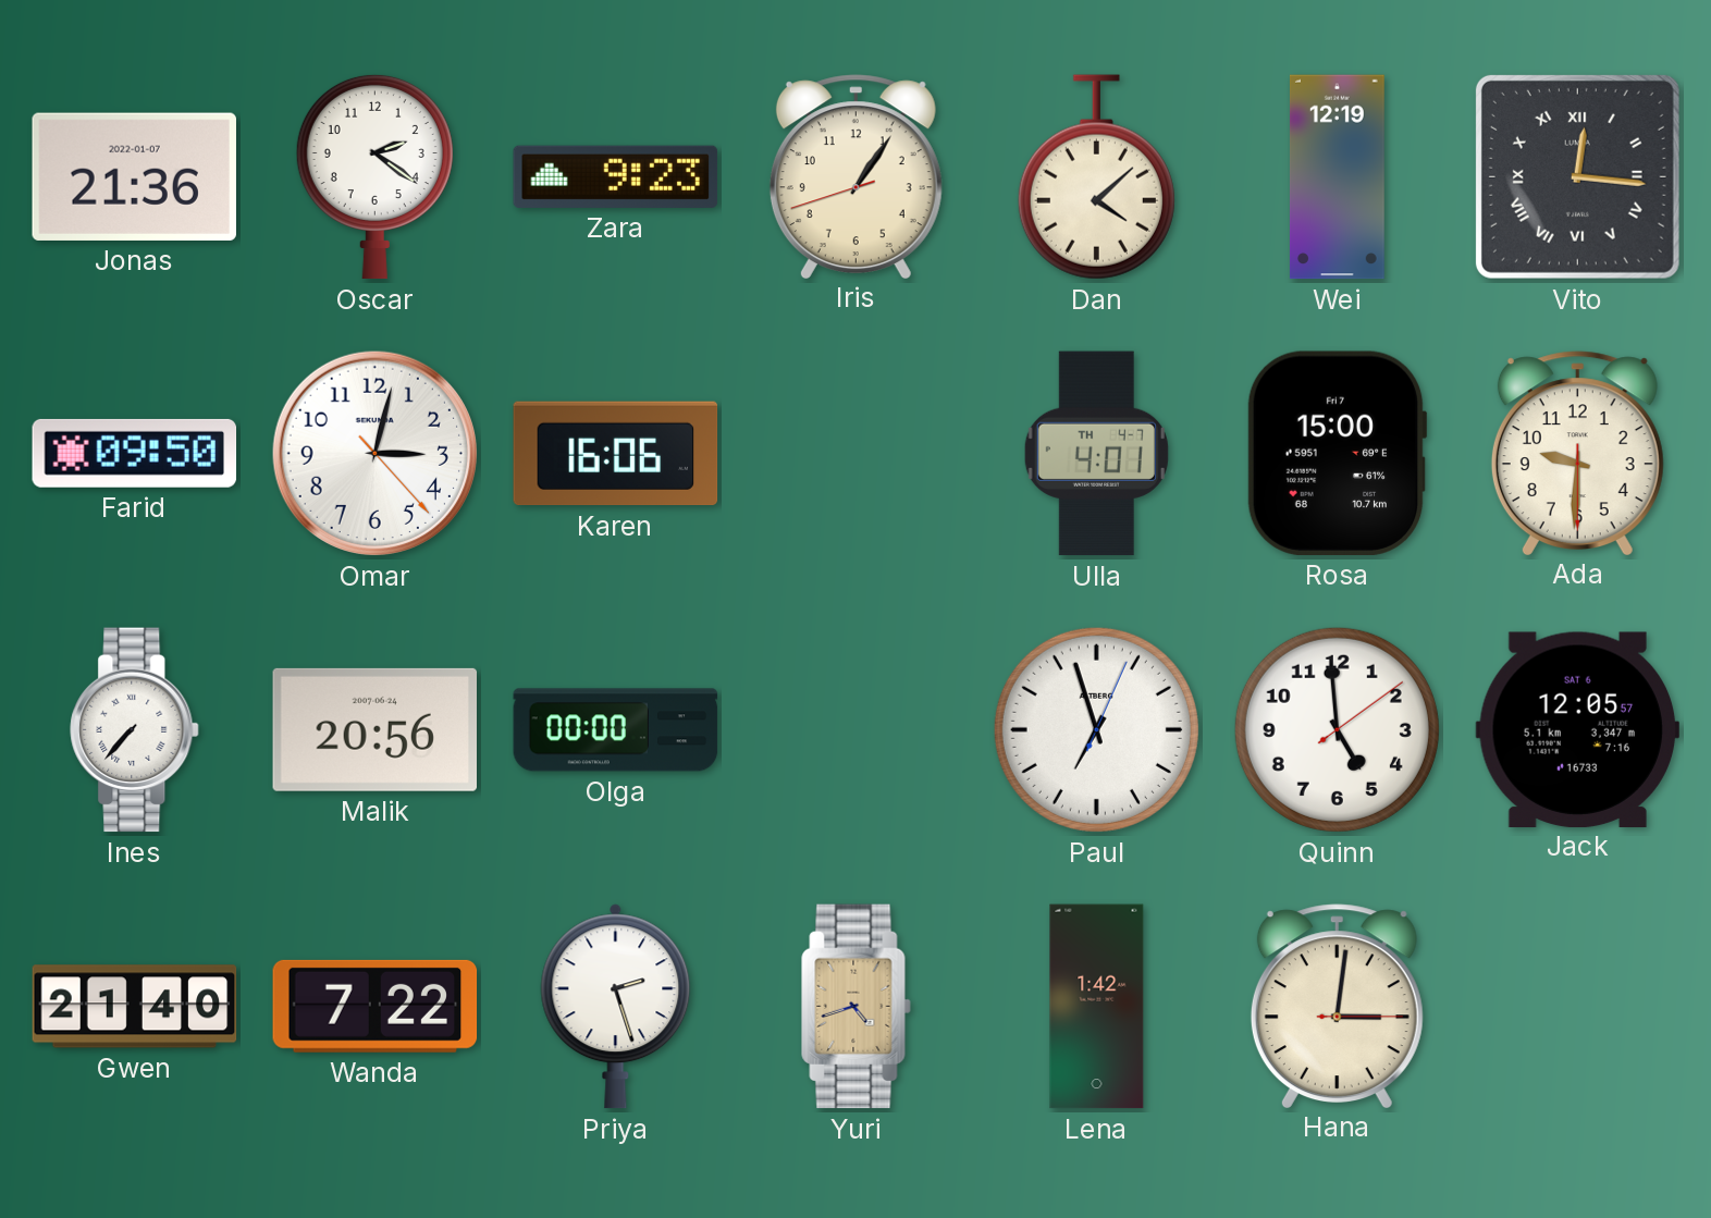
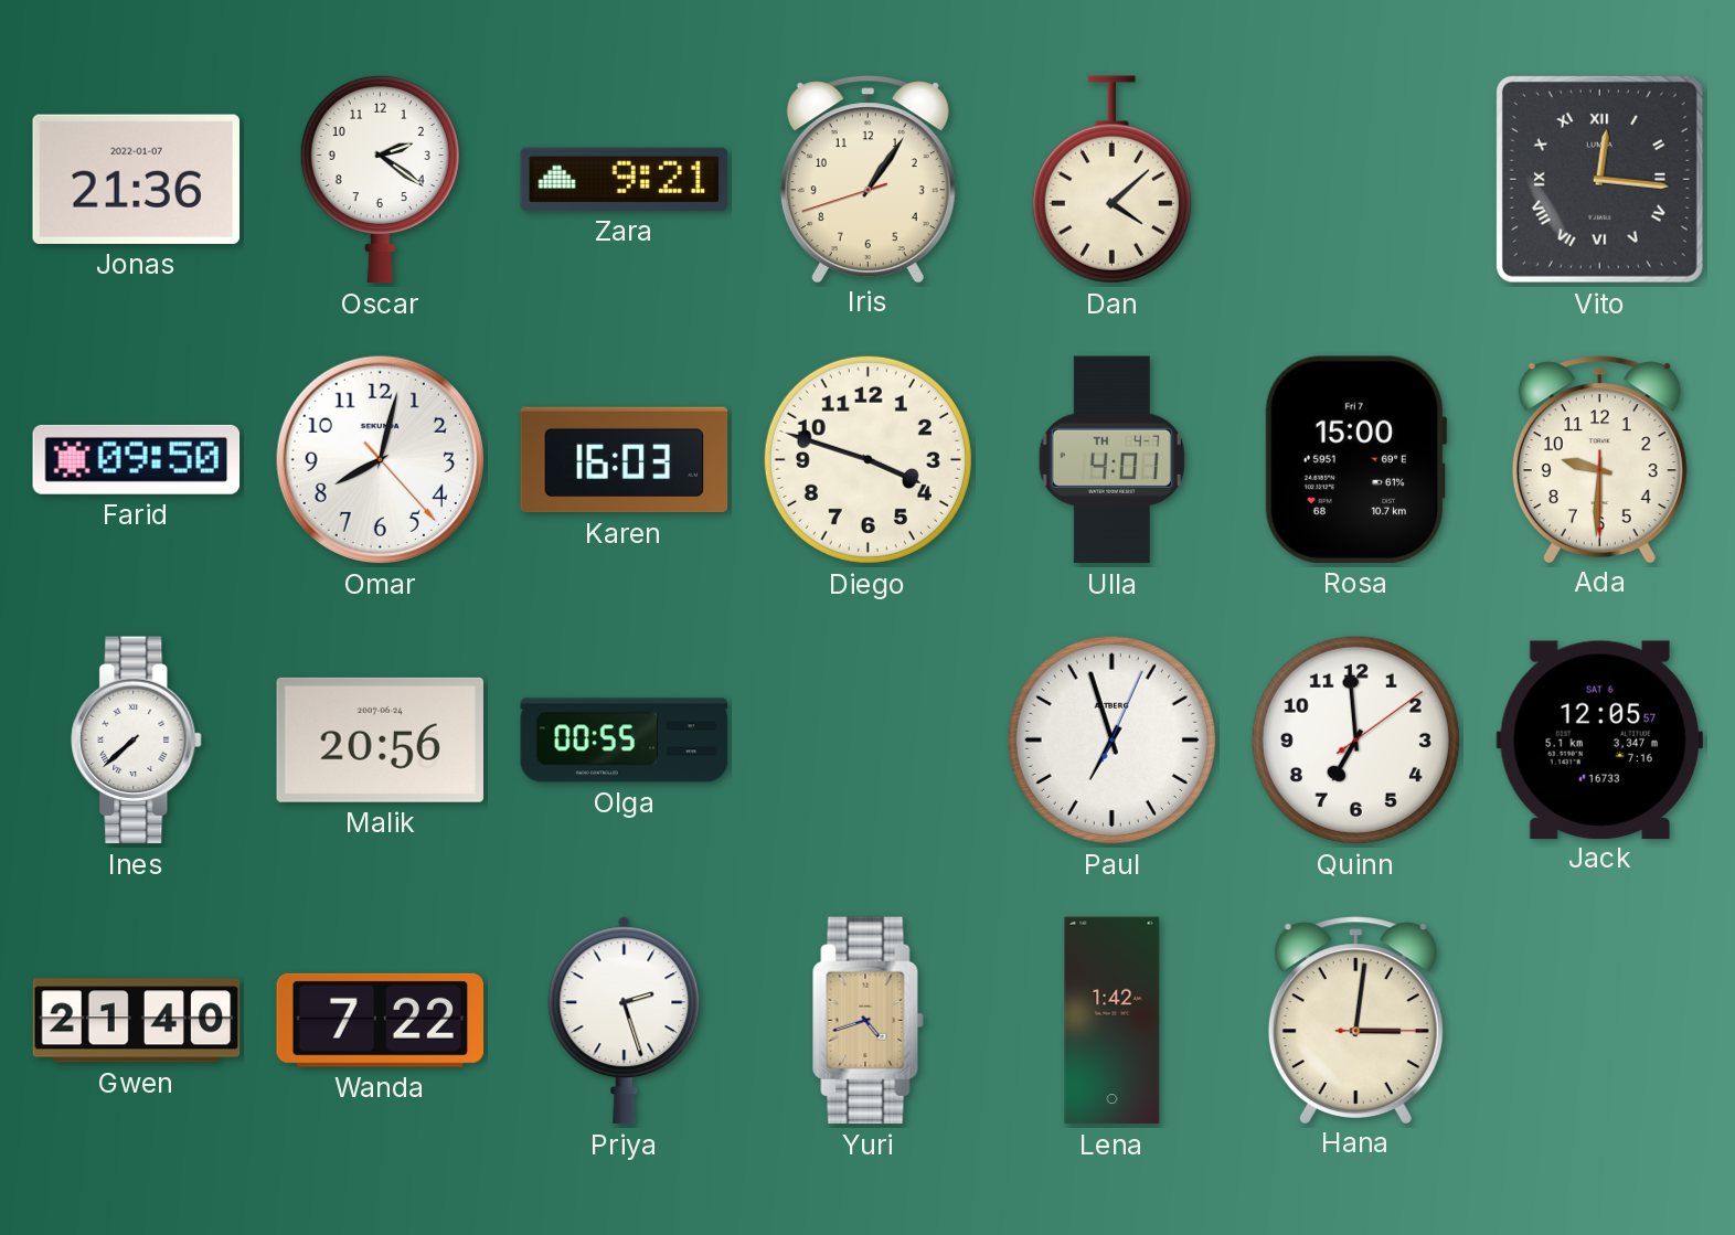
Zara: 9:23 -> 9:21 (625, 179)
Wei: 12:19 -> none (1337, 177)
Omar: 3:02 -> 8:02 (380, 459)
Karen: 16:06 -> 16:03 (625, 460)
Diego: none -> 3:48 (868, 459)
Ines: 7:37 -> 7:38 (137, 741)
Olga: 00:00 -> 00:55 (625, 741)
Quinn: 4:59 -> 6:59 (1355, 739)
